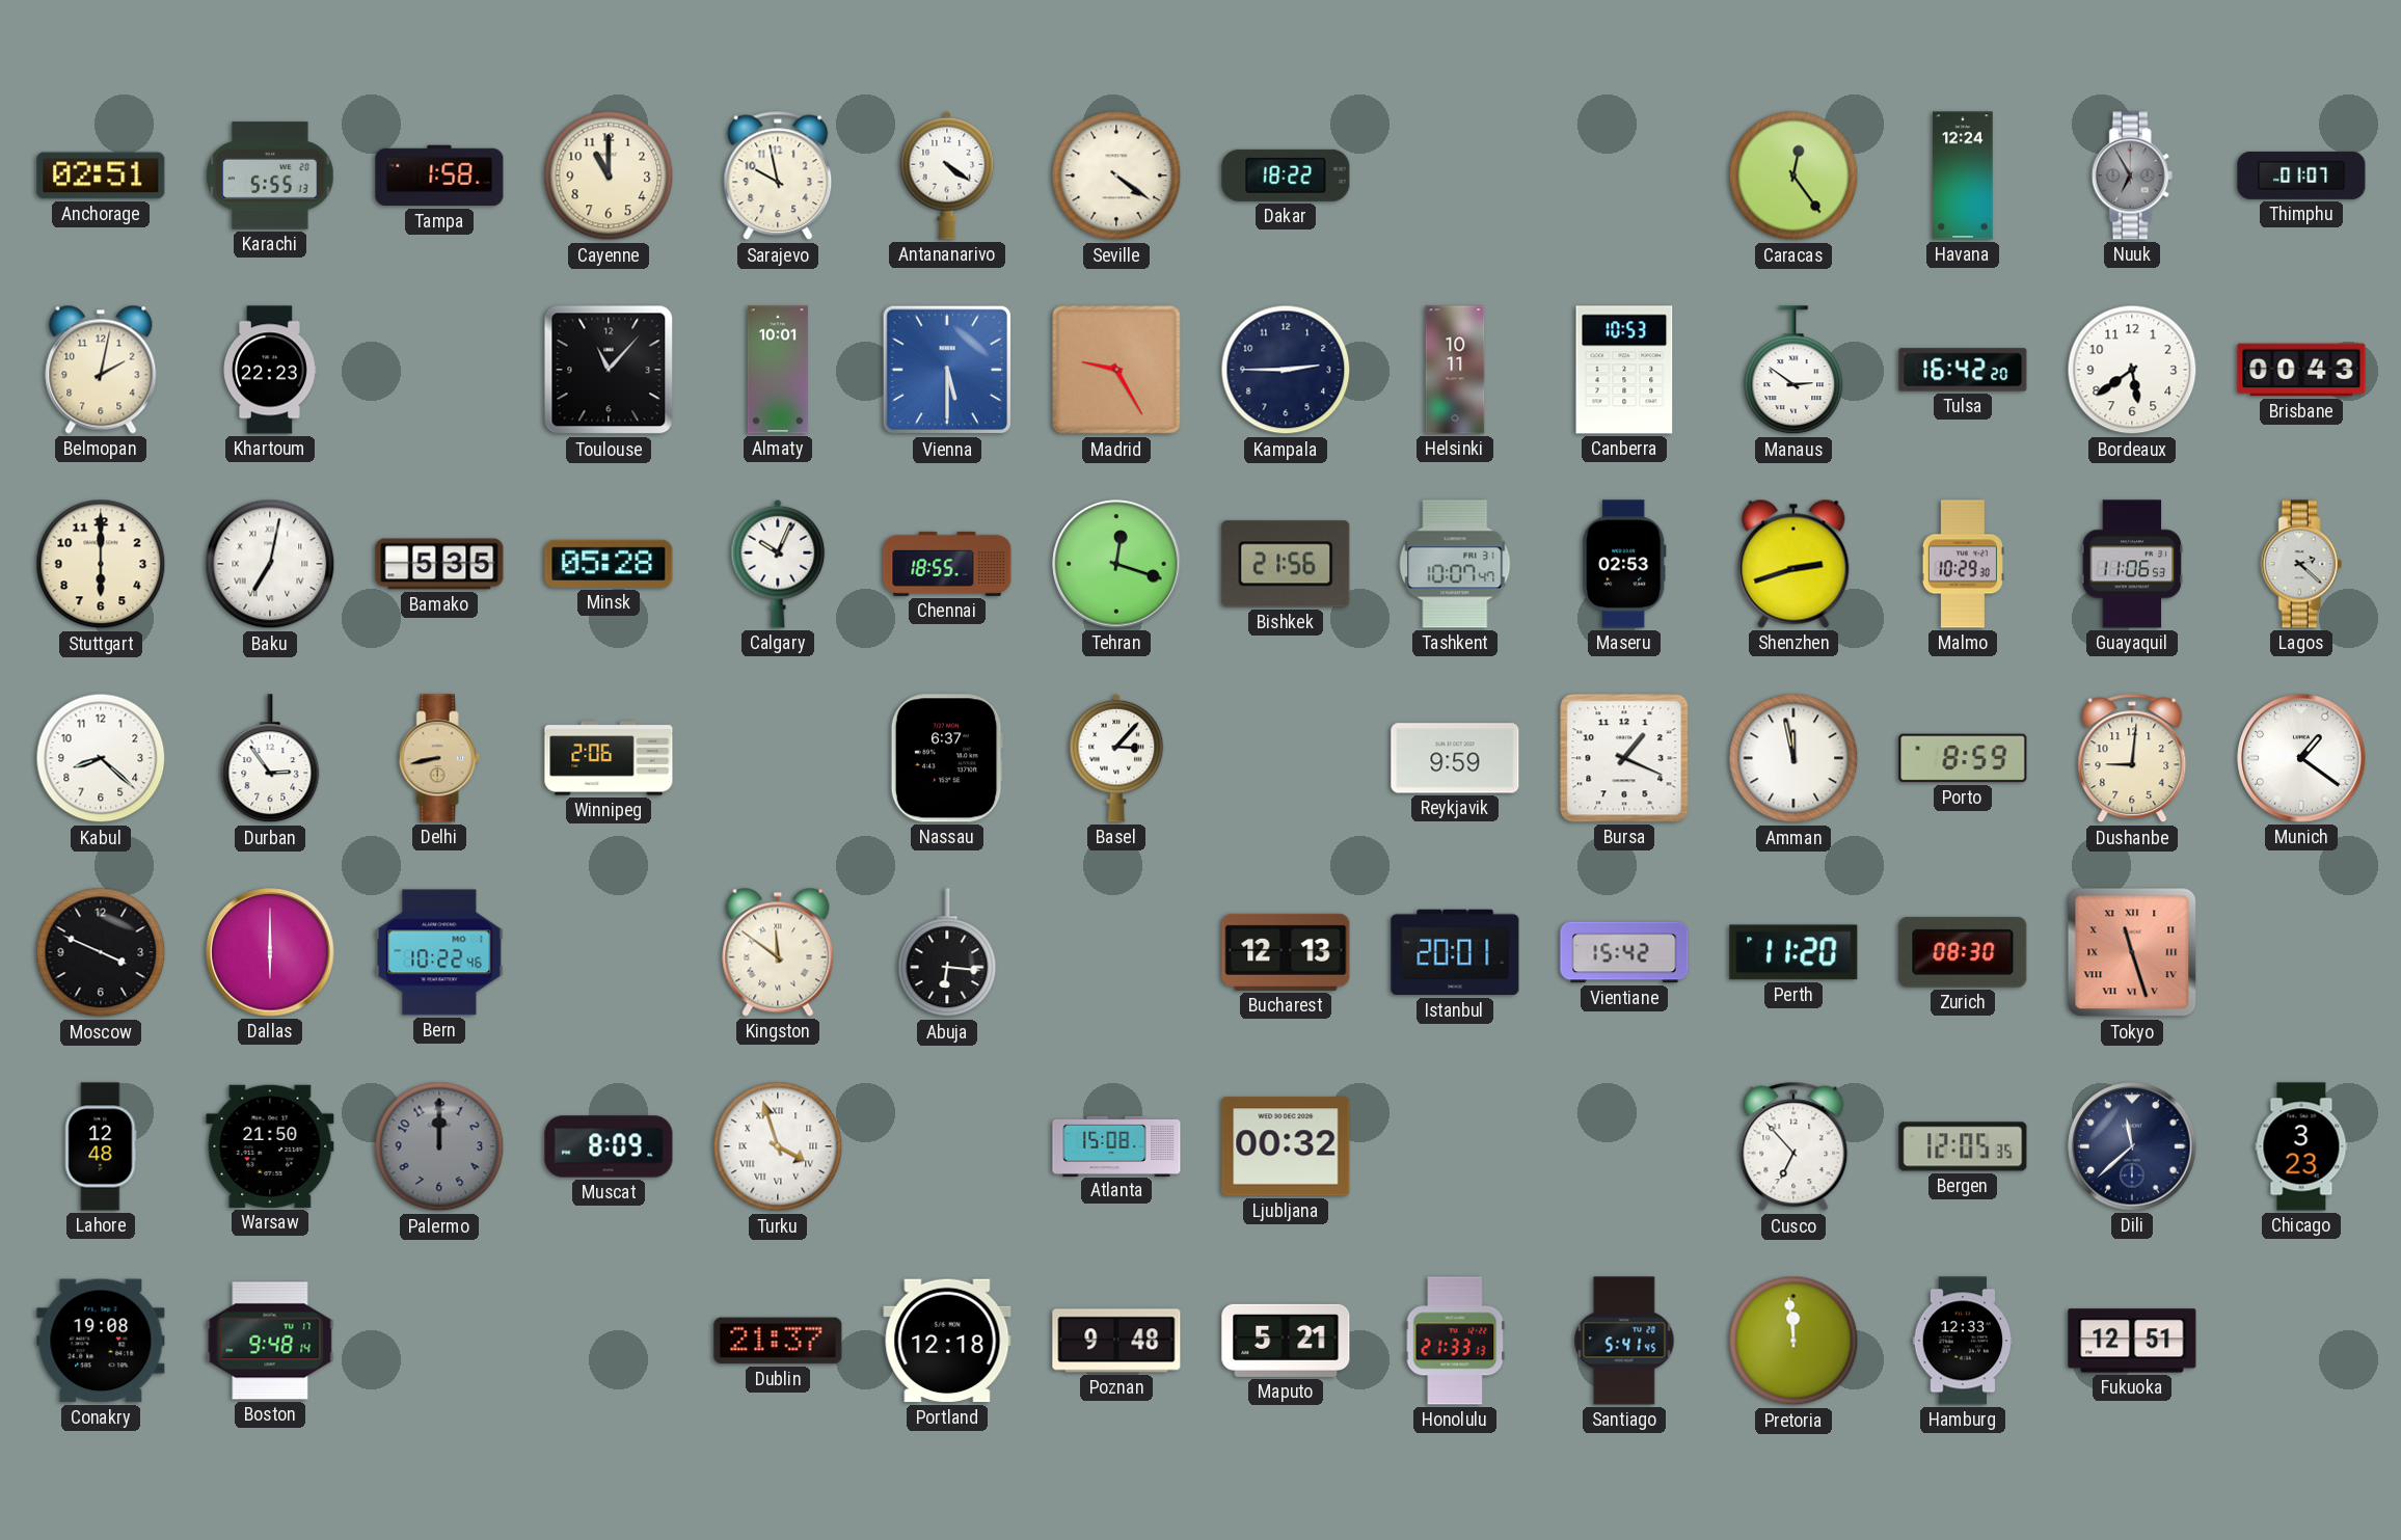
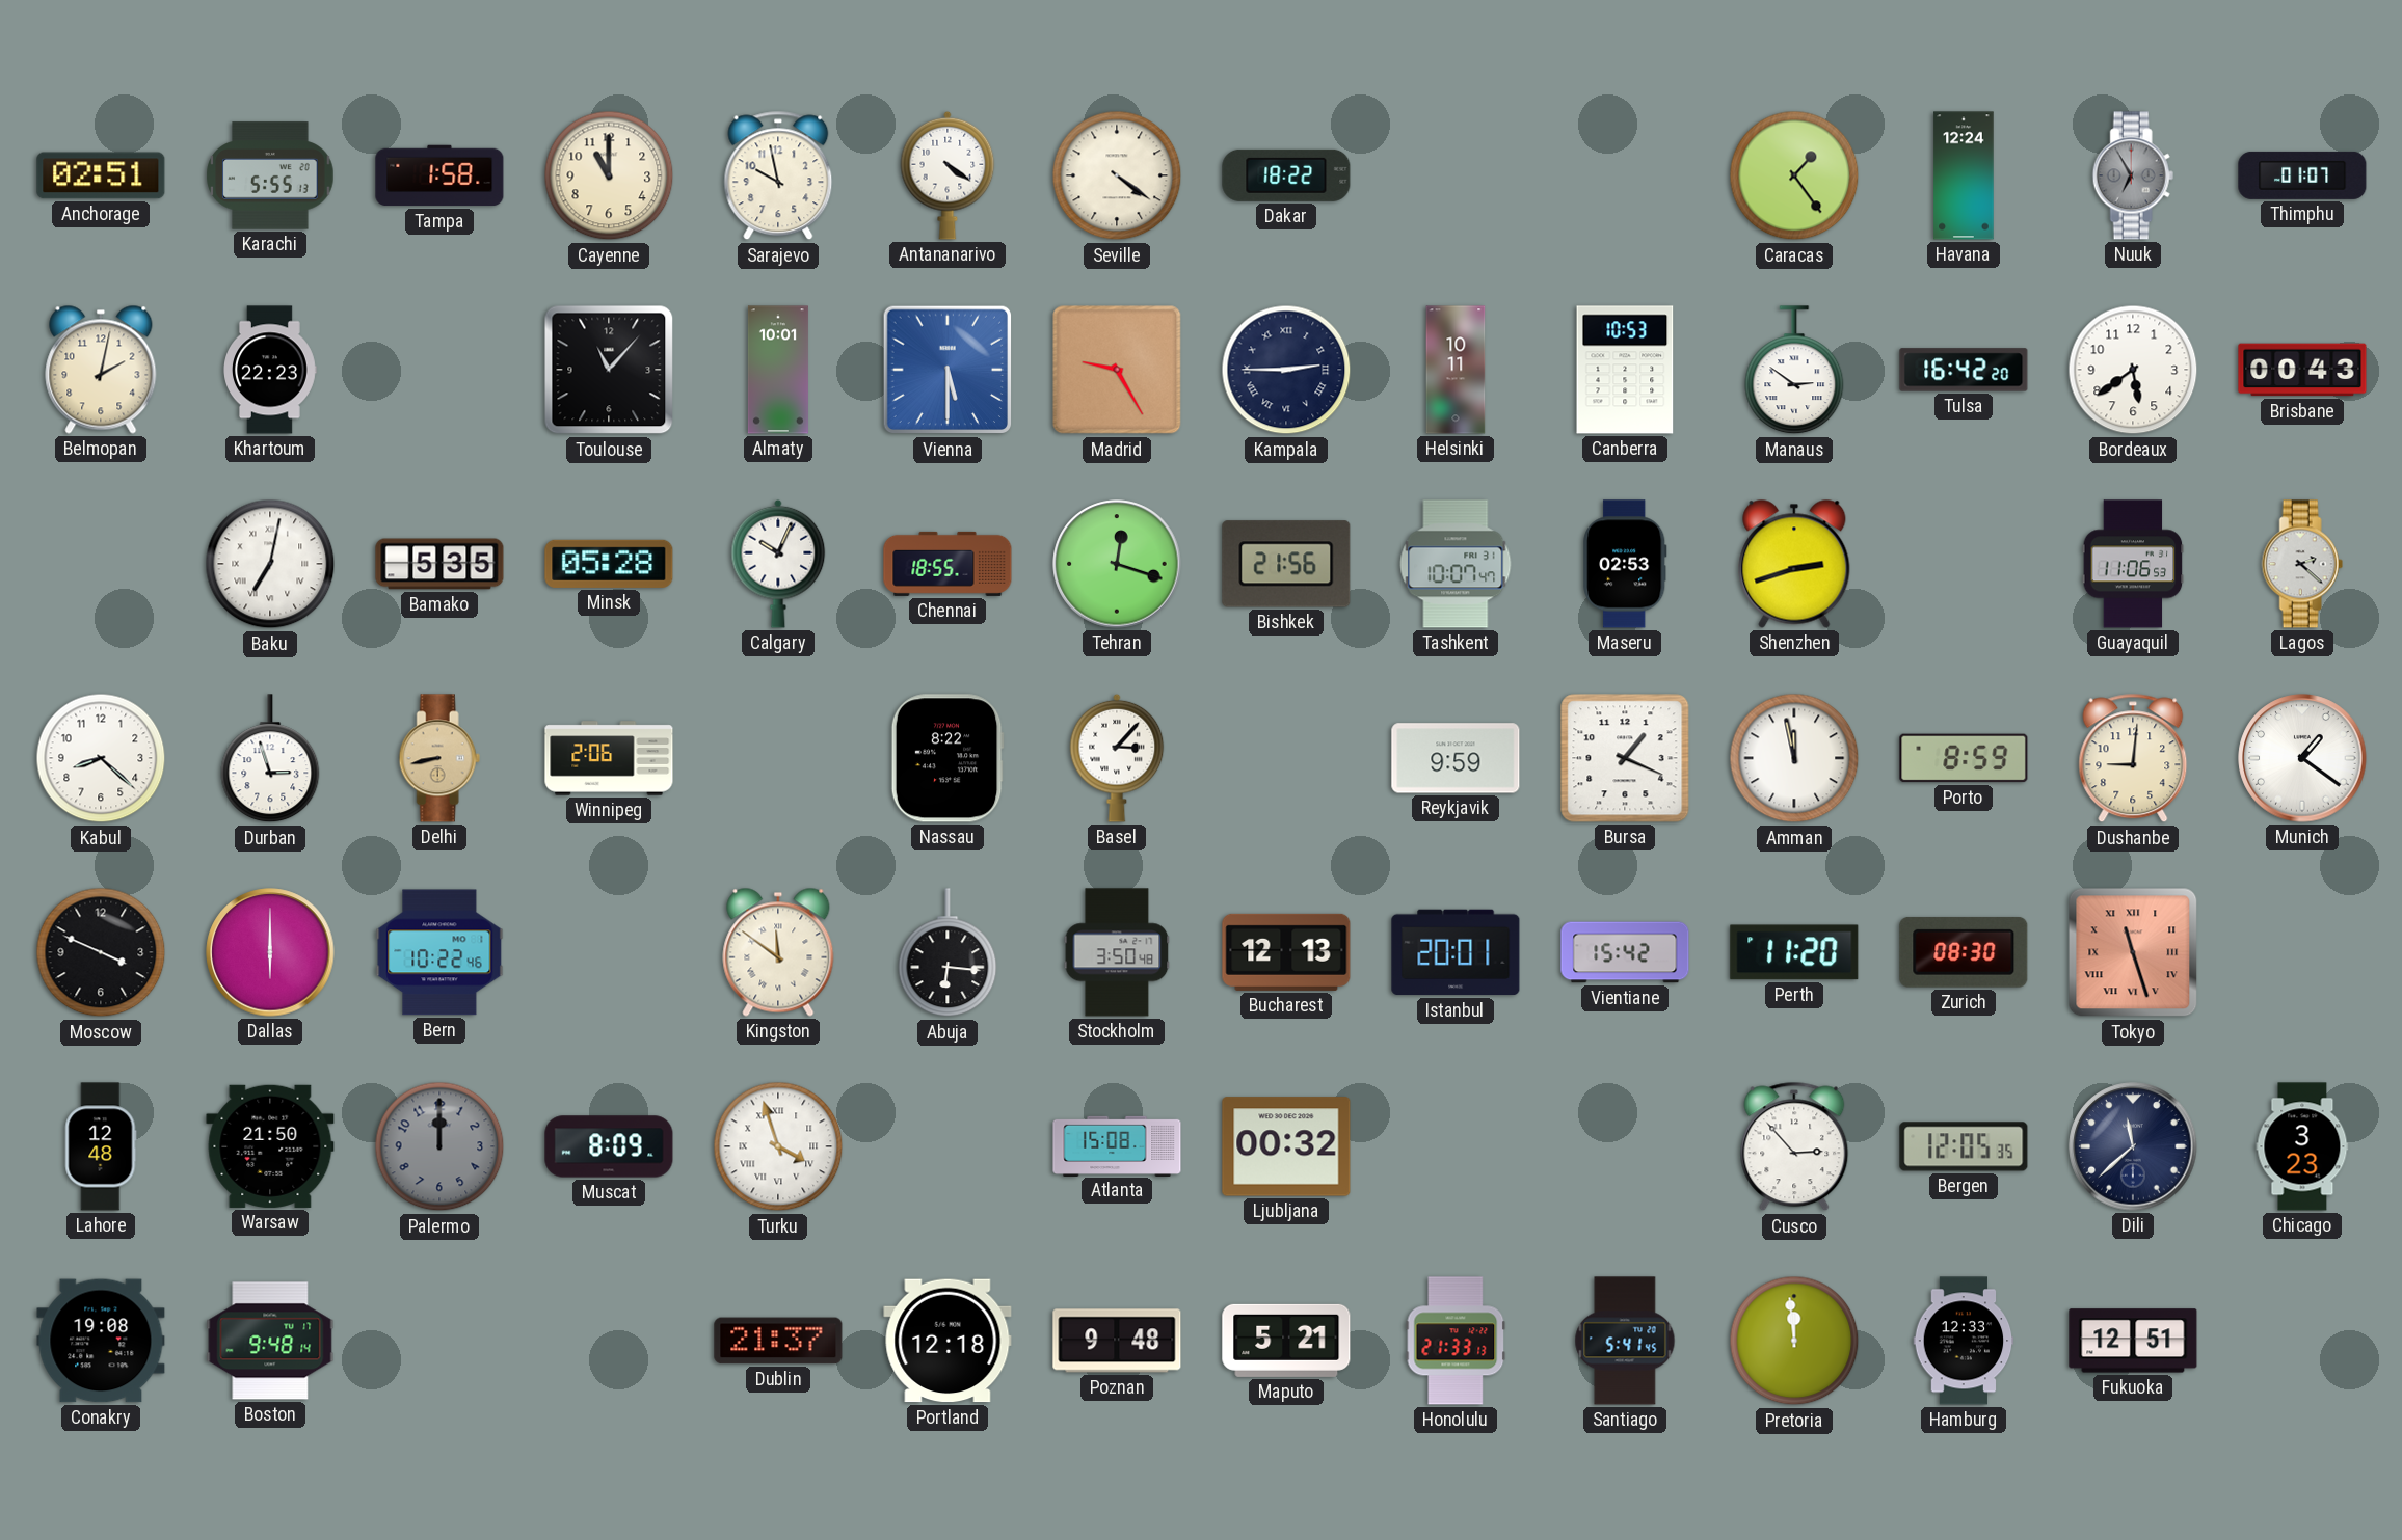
Caracas: 12:24 -> 1:24 (1794, 175)
Kampala numerals: Arabic -> Roman (1286, 370)
Stuttgart: 6:00 -> none (101, 564)
Malmo: 10:29 -> none (1963, 564)
Durban: 2:54 -> 2:57 (270, 759)
Nassau: 6:37 -> 8:22 (948, 758)
Stockholm: none -> 3:50 (1117, 952)
Cusco: 6:53 -> 2:53 (1794, 1146)
